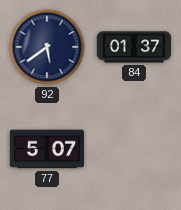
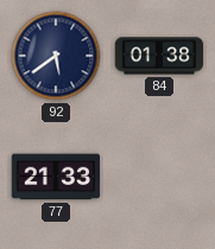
84: 01:37 -> 01:38 (159, 56)
77: 5:07 -> 21:33 (56, 177)
